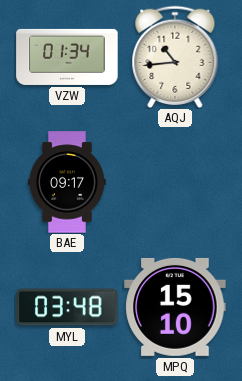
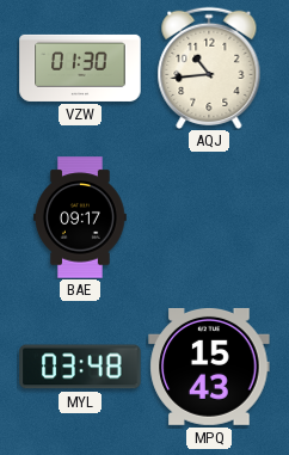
VZW: 01:34 -> 01:30 (80, 68)
MPQ: 15:10 -> 15:43 (209, 367)
